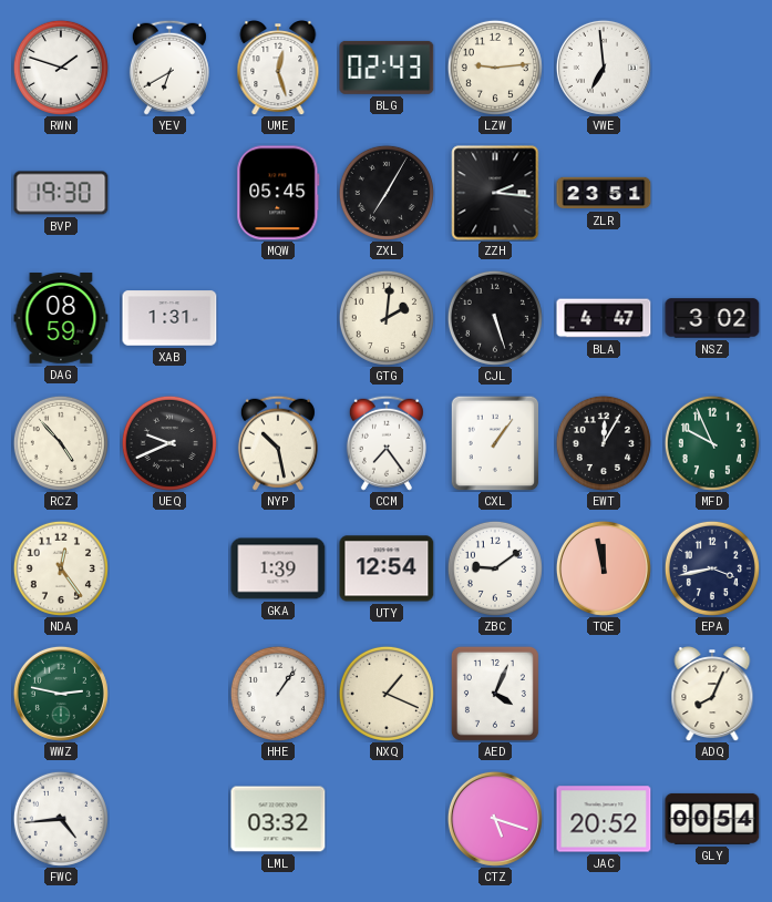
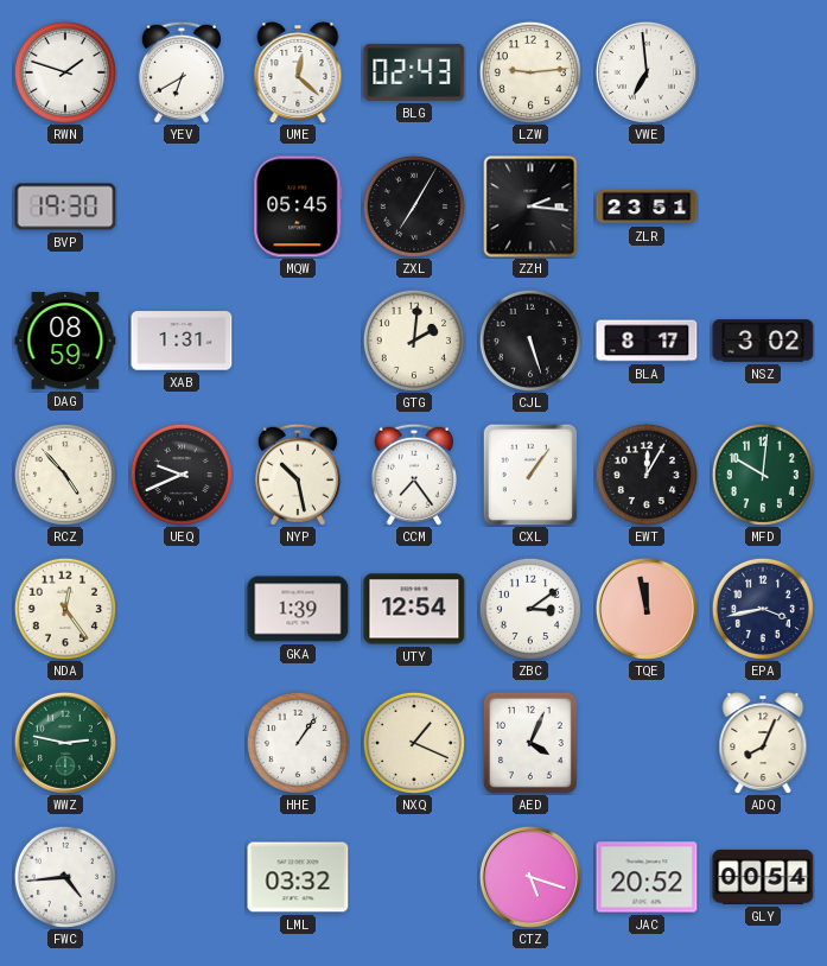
UME: 12:27 -> 12:22 (298, 74)
BLA: 4:47 -> 8:17 (647, 341)
MFD: 9:56 -> 10:01 (763, 475)
ZBC: 9:09 -> 3:09 (530, 609)
